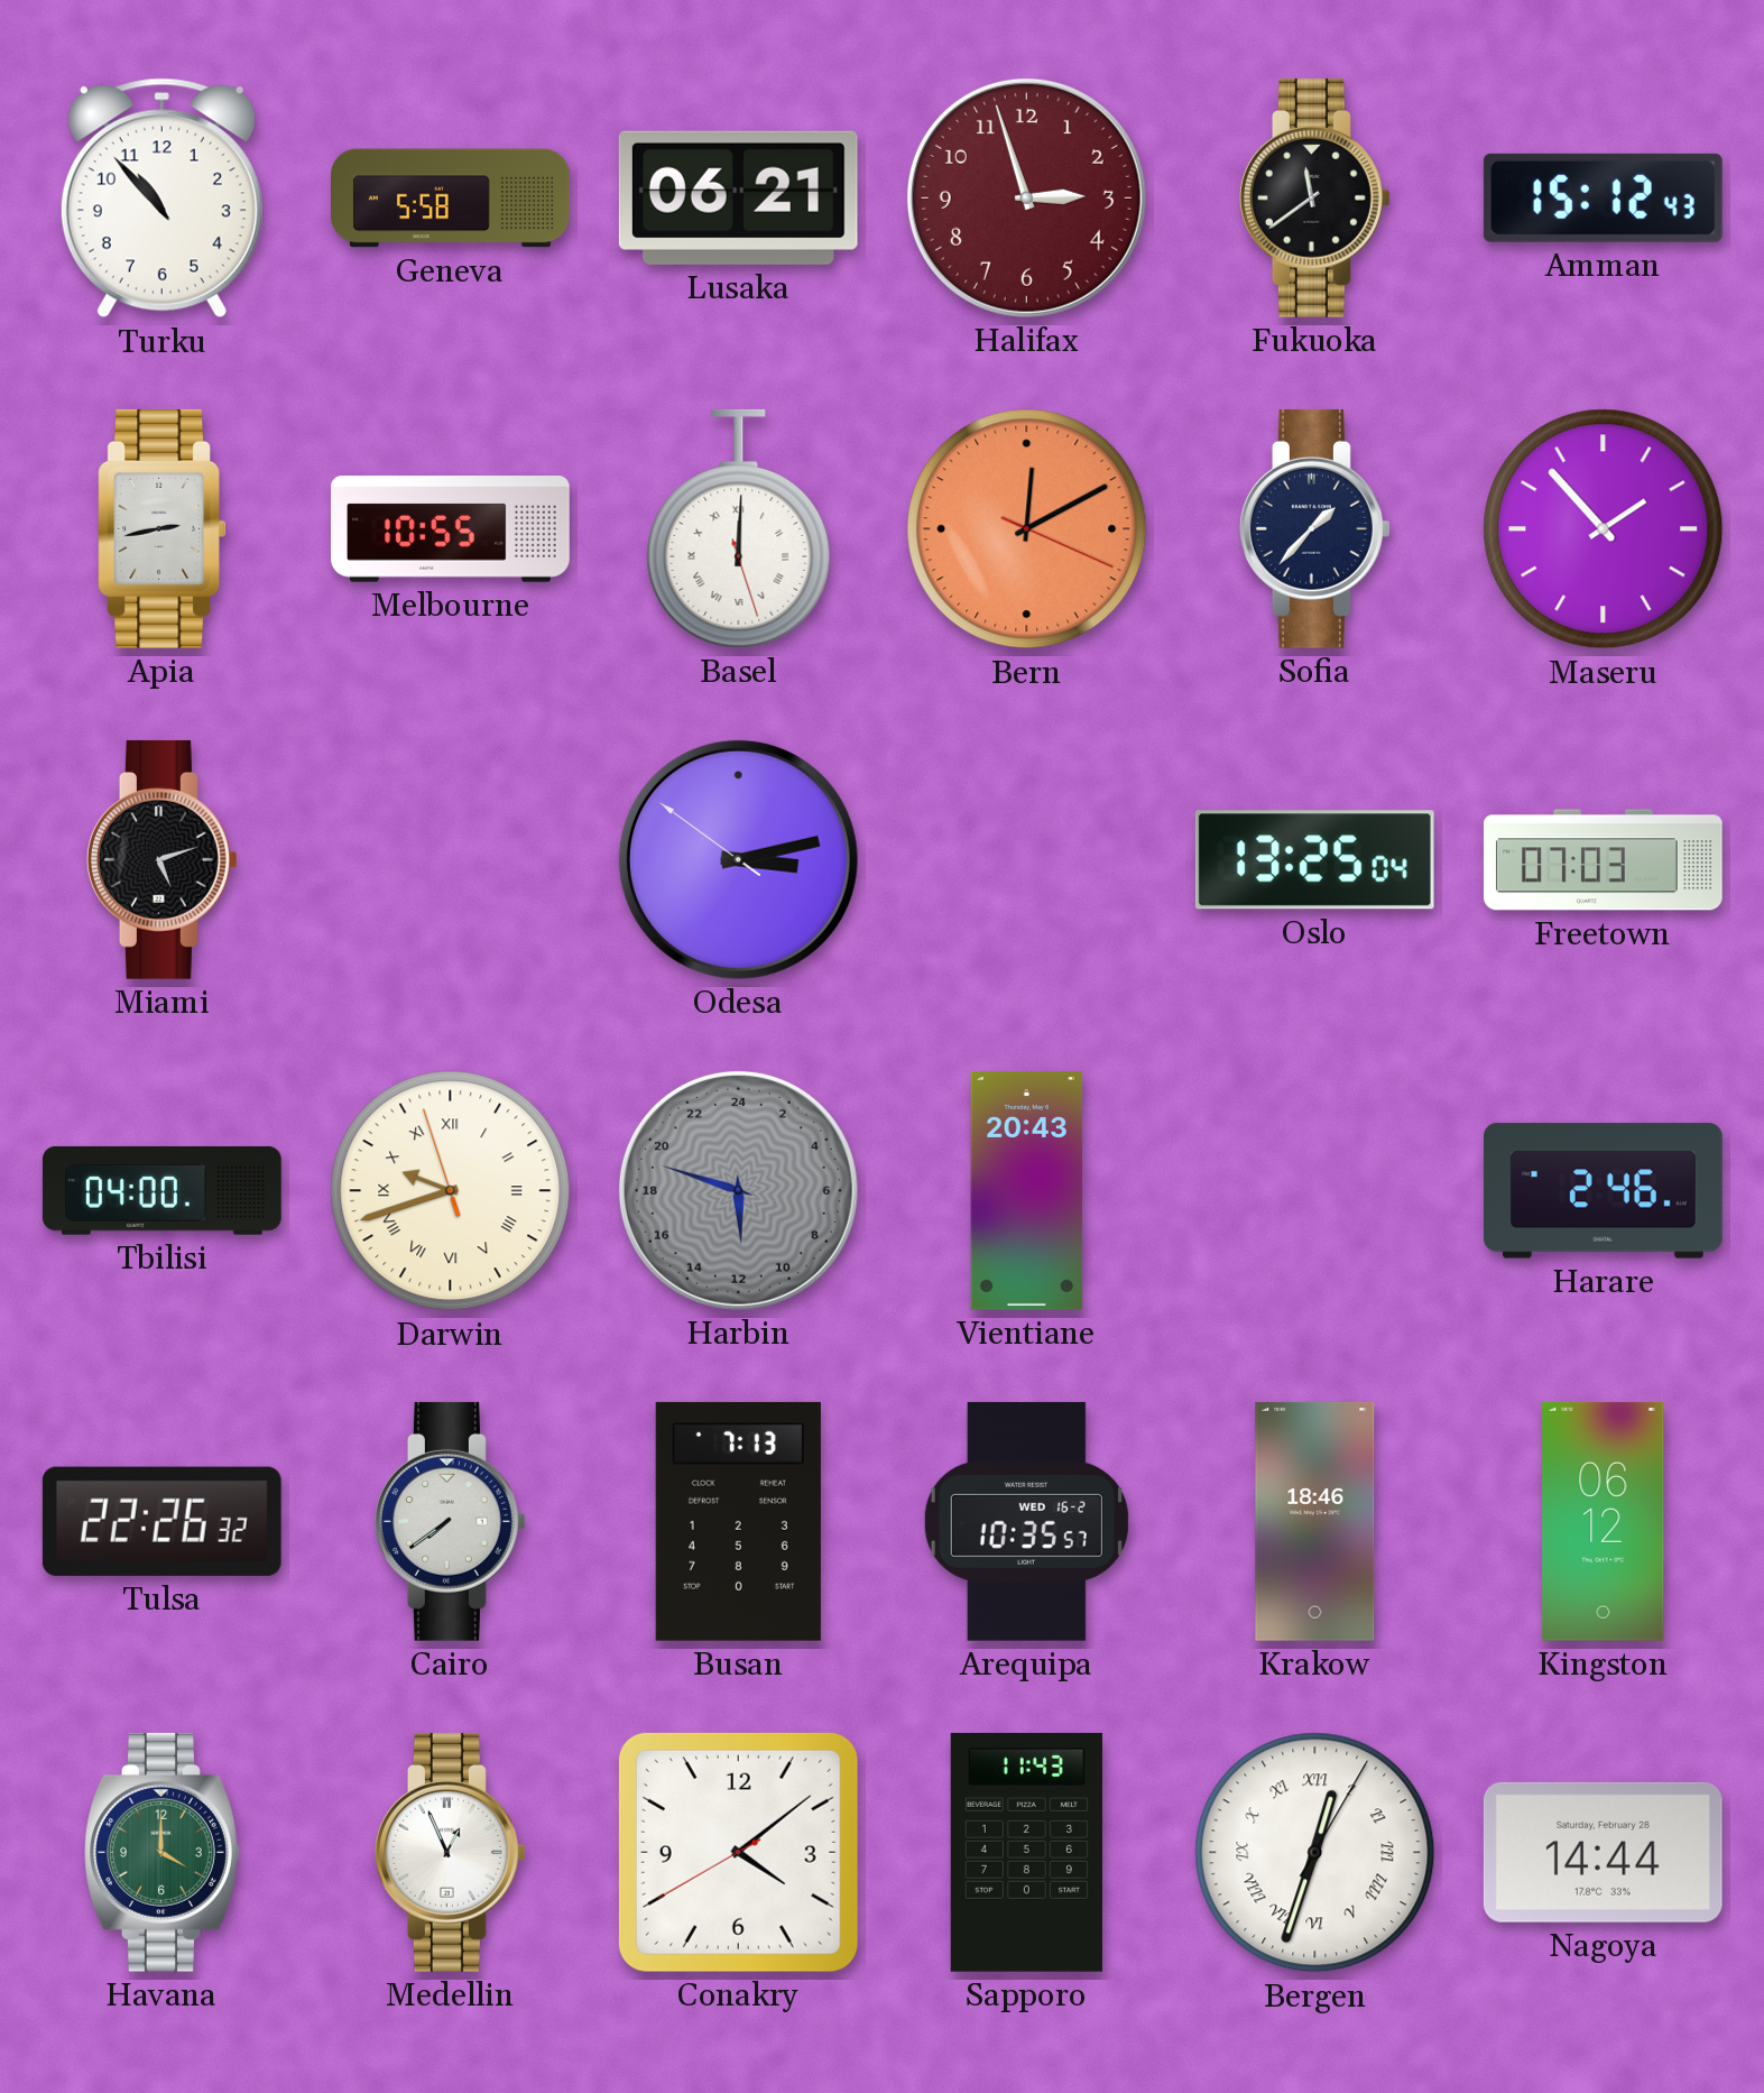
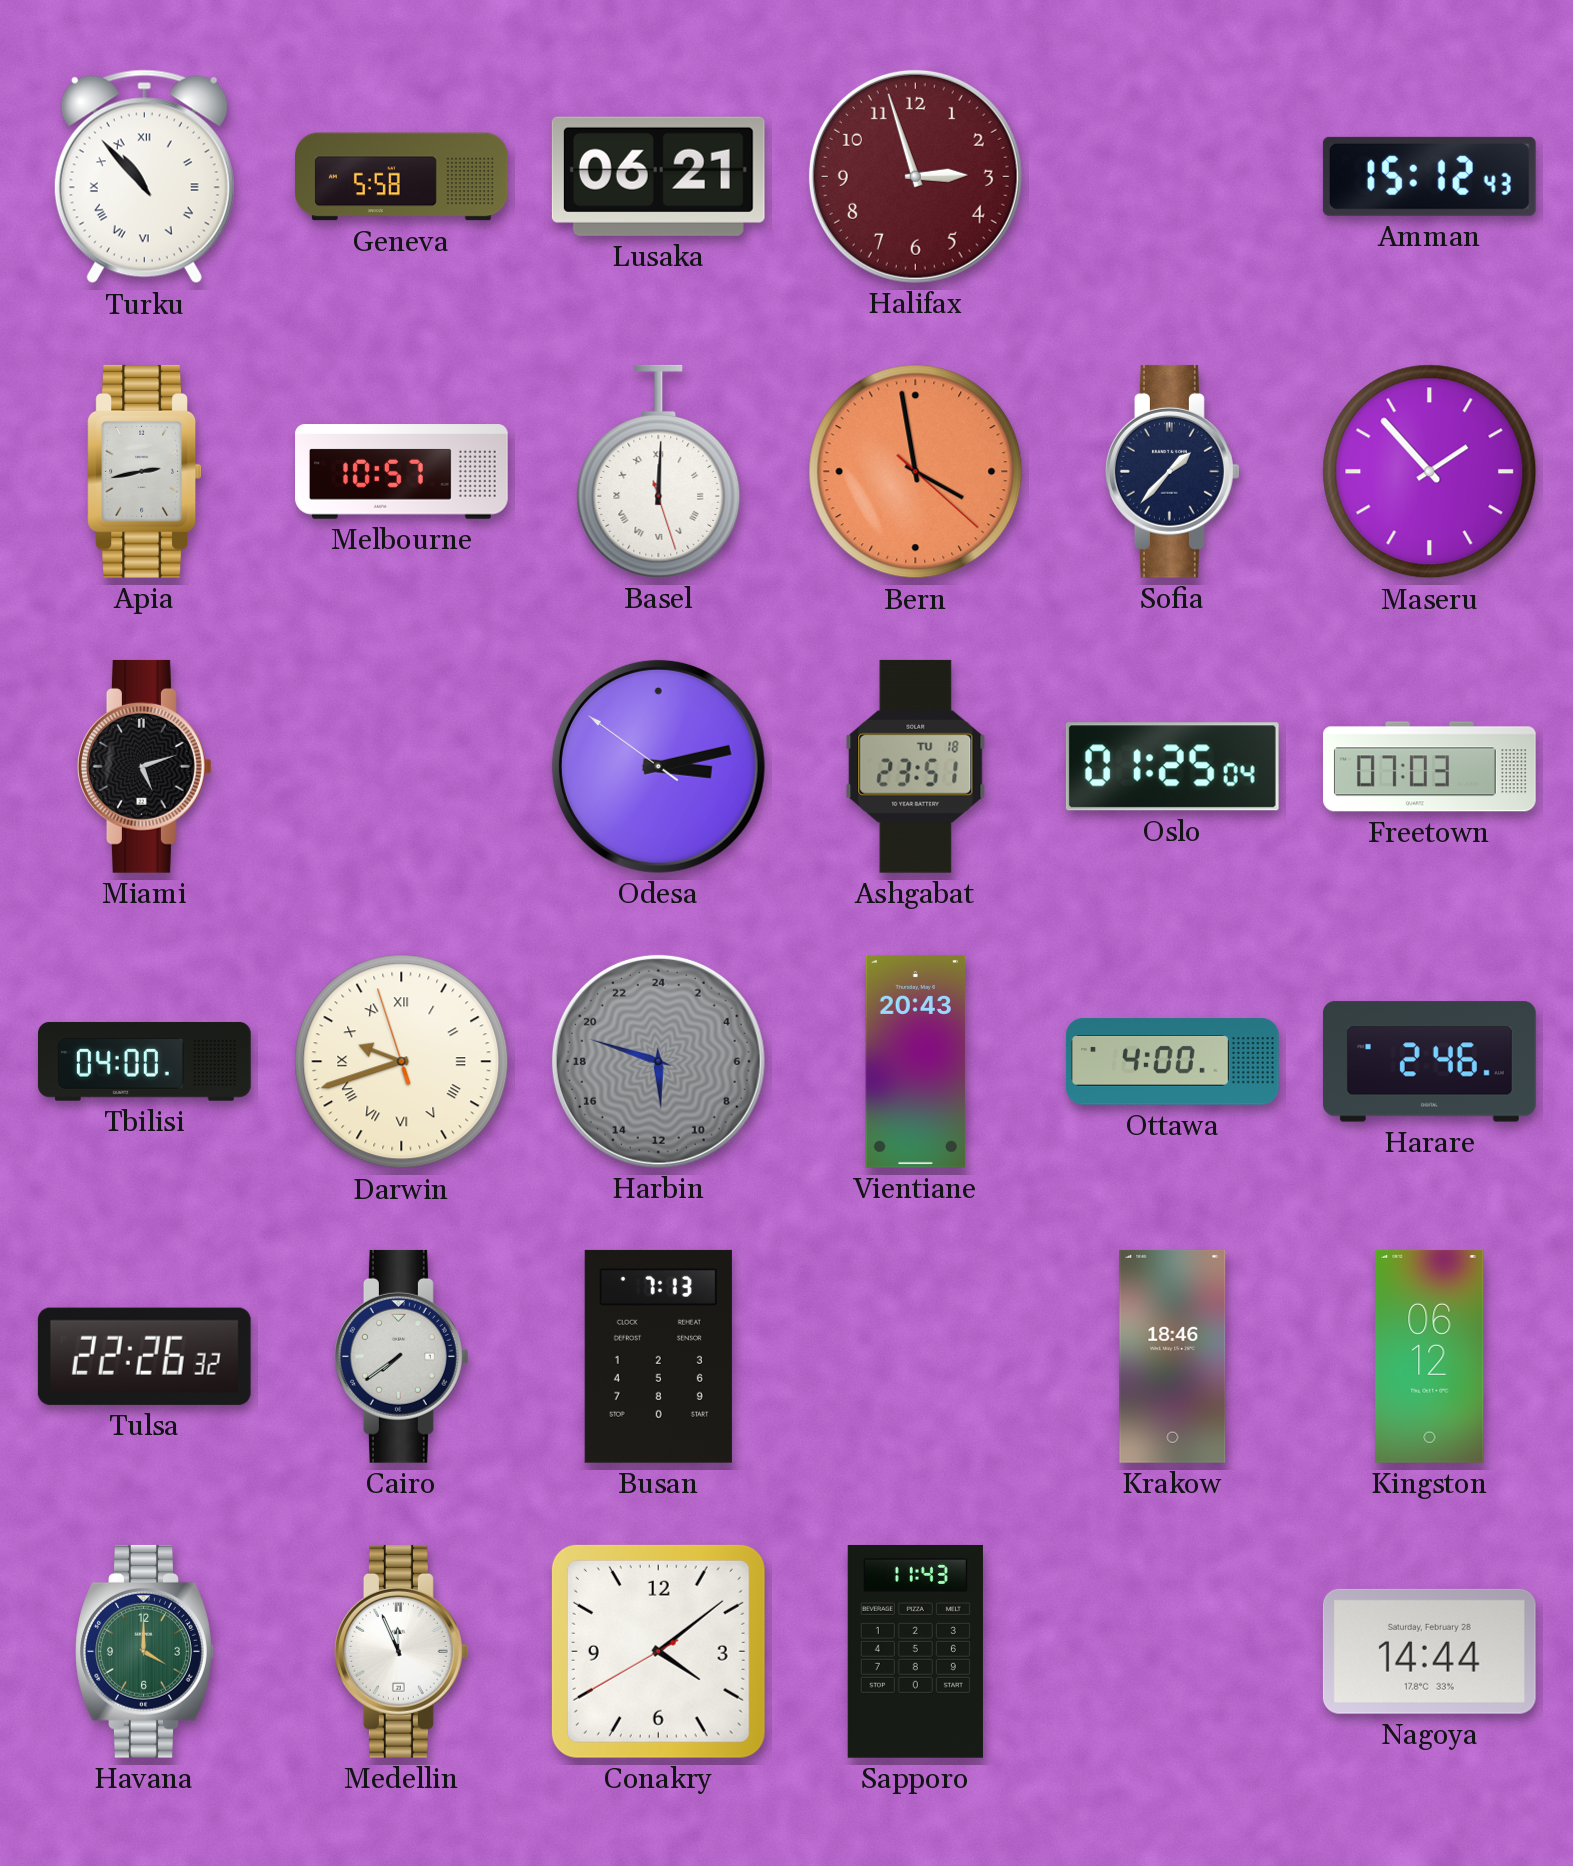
Turku numerals: Arabic -> Roman (144, 177)
Fukuoka: 11:39 -> none (1314, 197)
Melbourne: 10:55 -> 10:57 (402, 472)
Bern: 12:10 -> 3:58 (916, 472)
Ashgabat: none -> 23:51 (916, 766)
Oslo: 13:25 -> 01:25 (1172, 767)
Ottawa: none -> 4:00 (1173, 1062)
Arequipa: 10:35 -> none (1026, 1521)
Medellin: 12:56 -> 11:56 (401, 1651)
Bergen: 12:33 -> none (1315, 1853)
